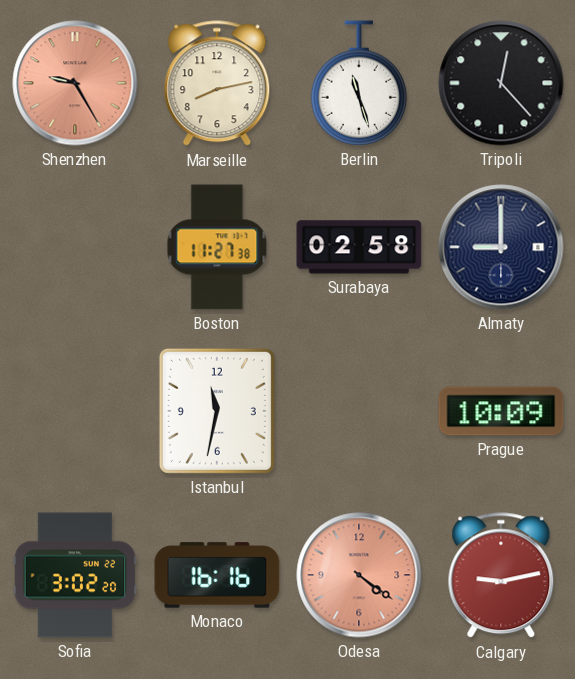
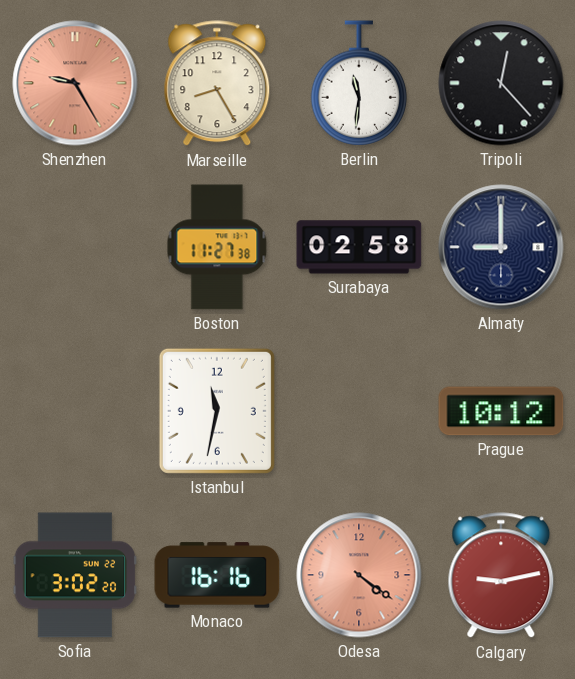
Marseille: 8:13 -> 8:25 (217, 84)
Berlin: 11:27 -> 11:31 (359, 83)
Prague: 10:09 -> 10:12 (501, 411)
